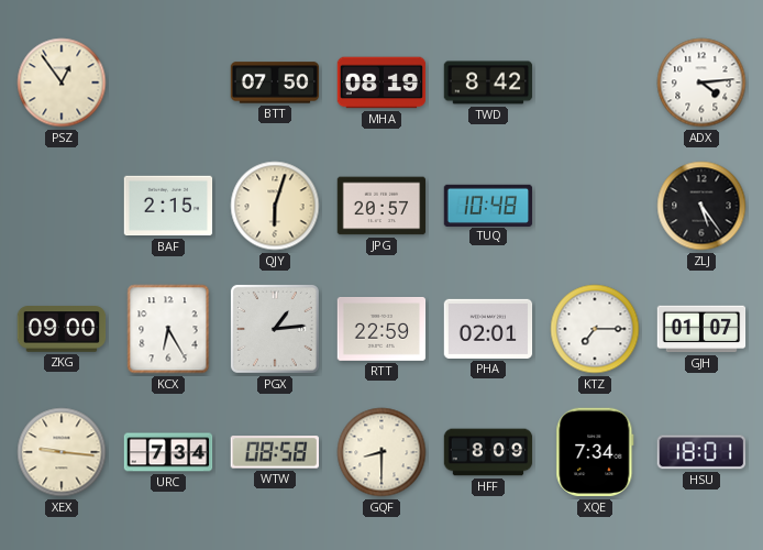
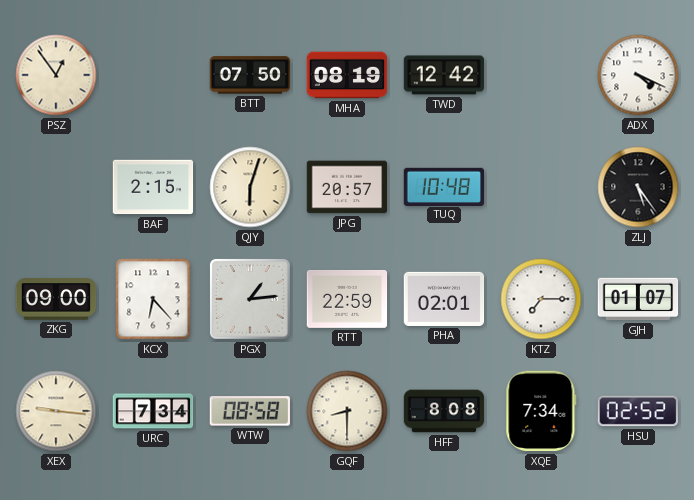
TWD: 8:42 -> 12:42 (444, 75)
ADX: 4:14 -> 4:19 (638, 75)
KCX: 6:25 -> 6:23 (153, 299)
HFF: 8:09 -> 8:08 (444, 411)
HSU: 18:01 -> 02:52 (637, 411)
